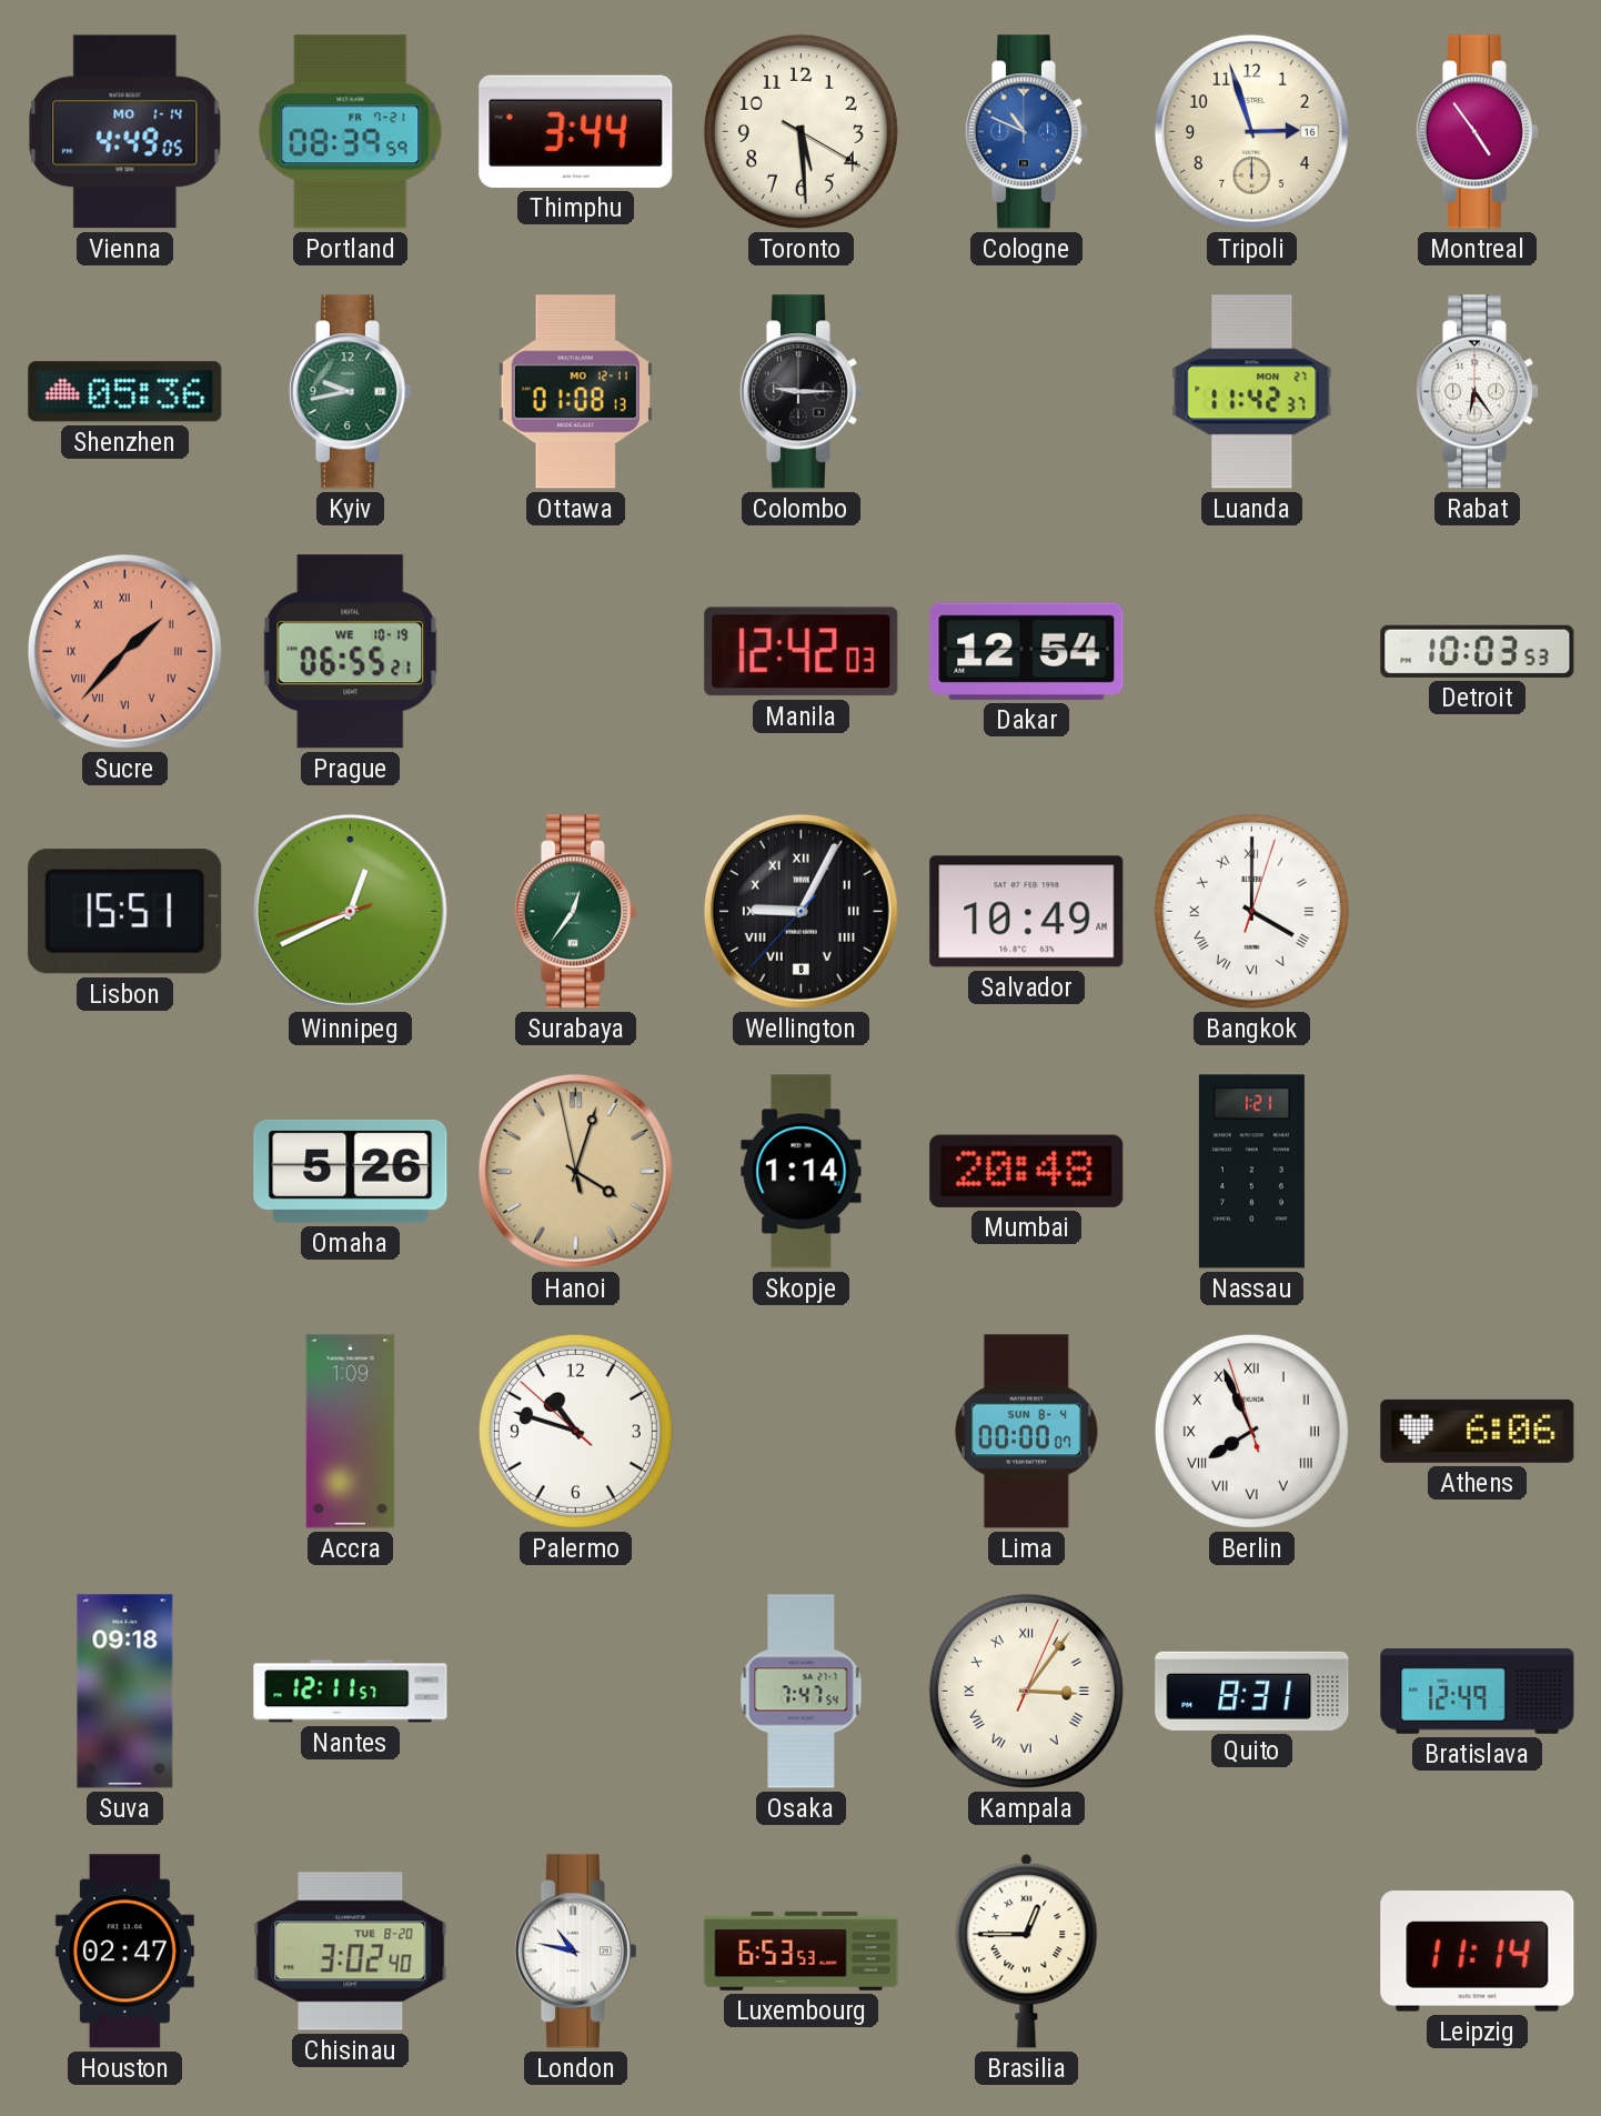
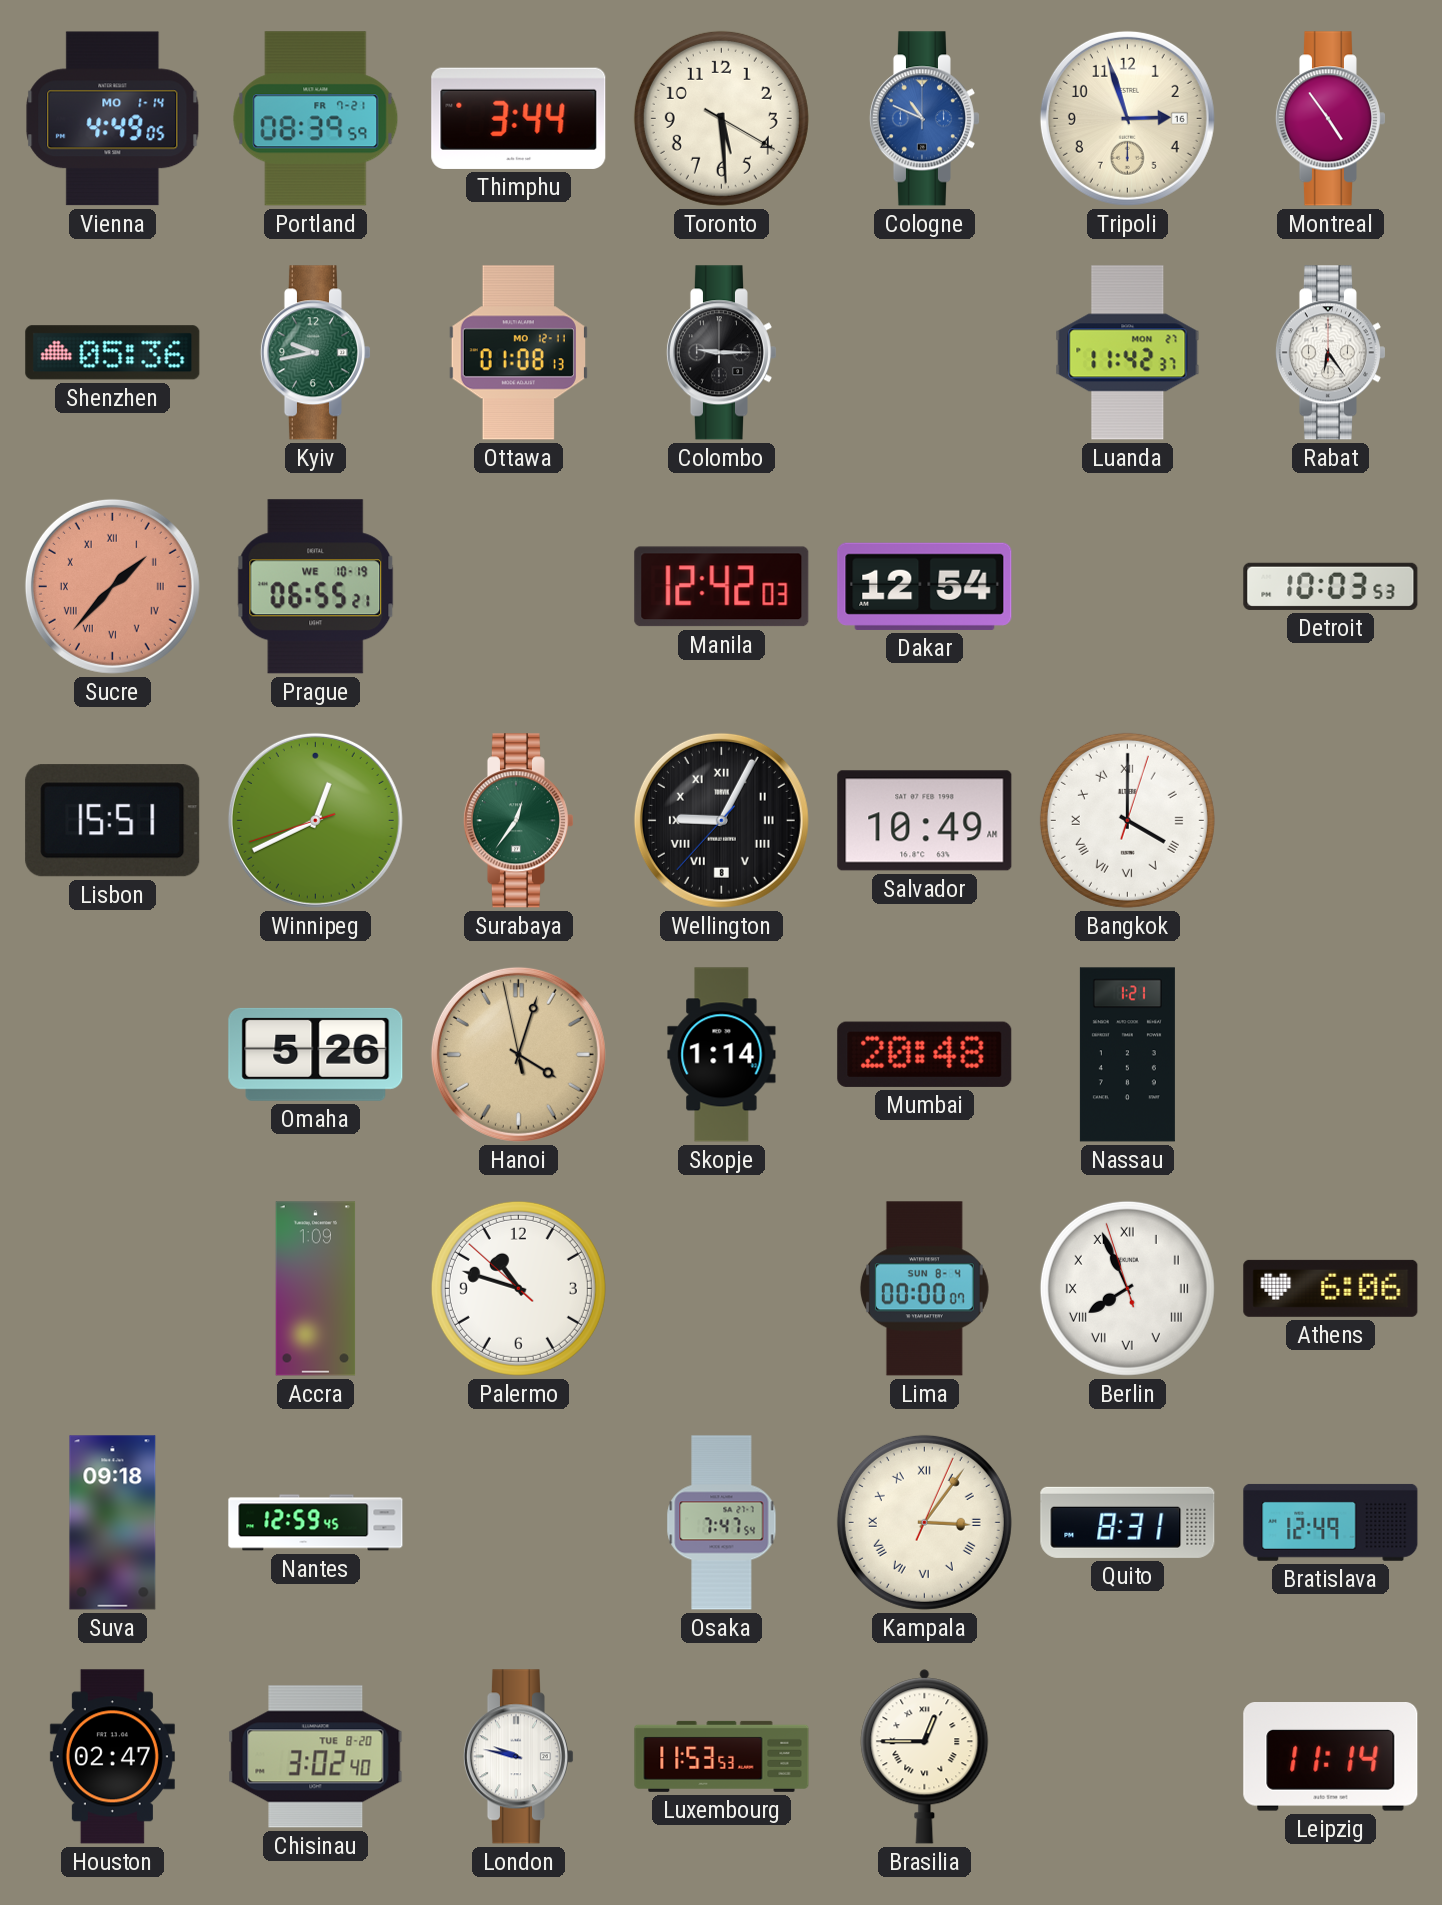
Nantes: 12:11 -> 12:59 (316, 1523)
London: 10:47 -> 9:47 (518, 1757)
Luxembourg: 6:53 -> 11:53 (722, 1756)
